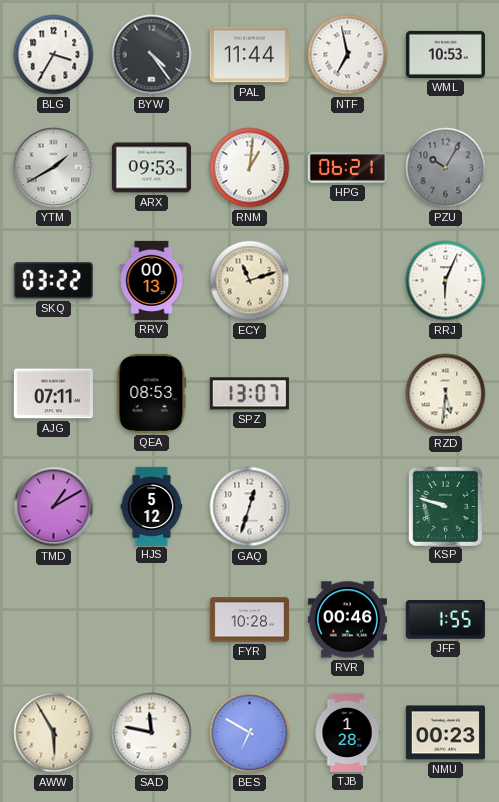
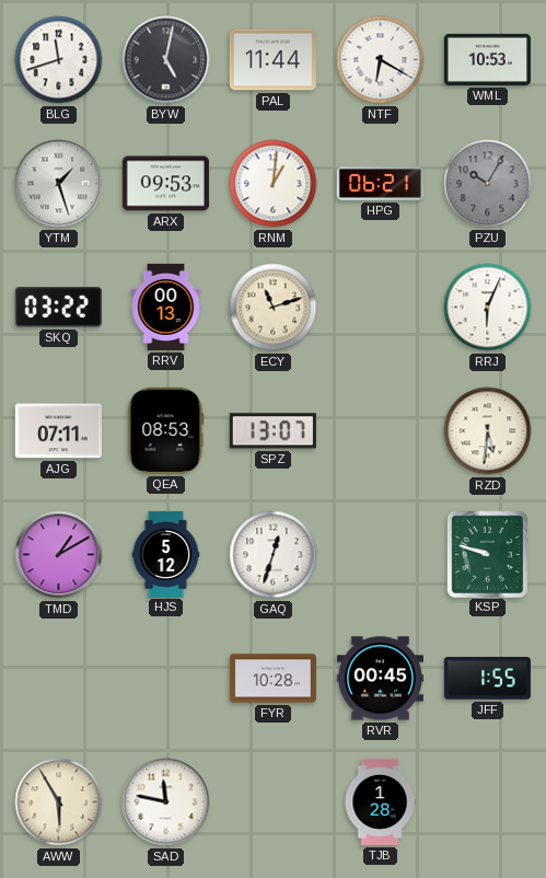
BLG: 3:35 -> 11:42 (59, 60)
BYW: 4:24 -> 5:02 (166, 60)
NTF: 6:58 -> 6:20 (381, 60)
YTM: 1:40 -> 1:27 (59, 184)
RVR: 00:46 -> 00:45 (380, 679)
BES: 6:50 -> none (250, 733)
NMU: 00:23 -> none (445, 733)
